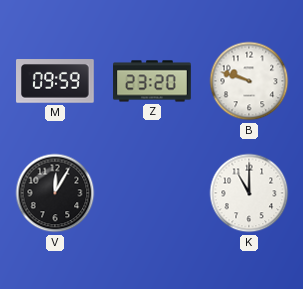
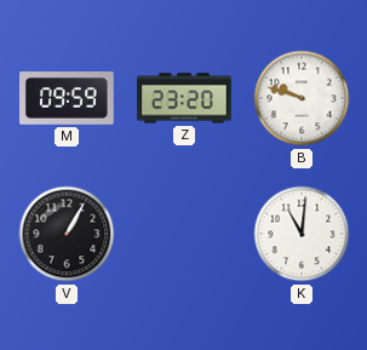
V: 12:05 -> 1:05 (67, 234)
K: 11:00 -> 11:01 (302, 234)
